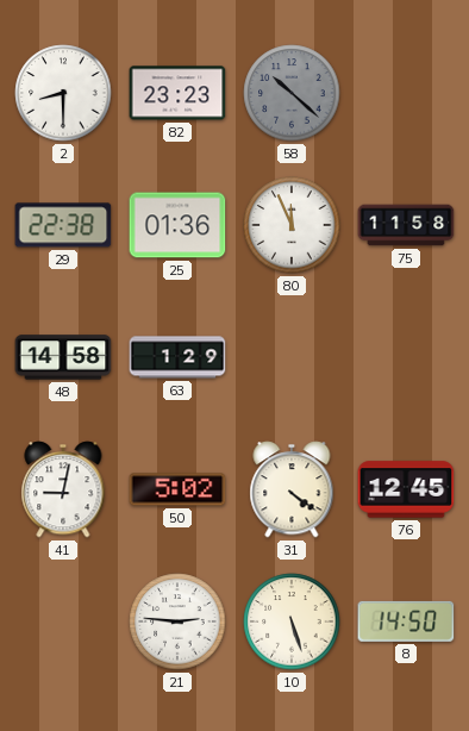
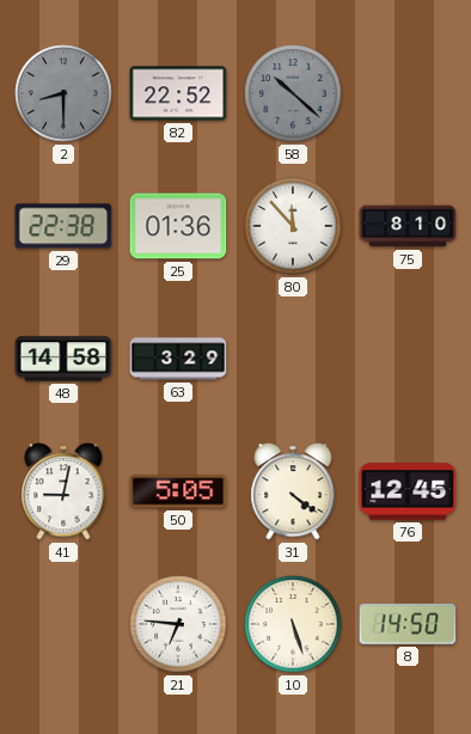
2 dial: white -> grey (63, 93)
82: 23:23 -> 22:52 (178, 93)
80: 11:56 -> 11:53 (293, 226)
75: 11:58 -> 8:10 (408, 226)
63: 1:29 -> 3:29 (178, 359)
50: 5:02 -> 5:05 (178, 491)
21: 2:46 -> 6:46 (178, 624)
